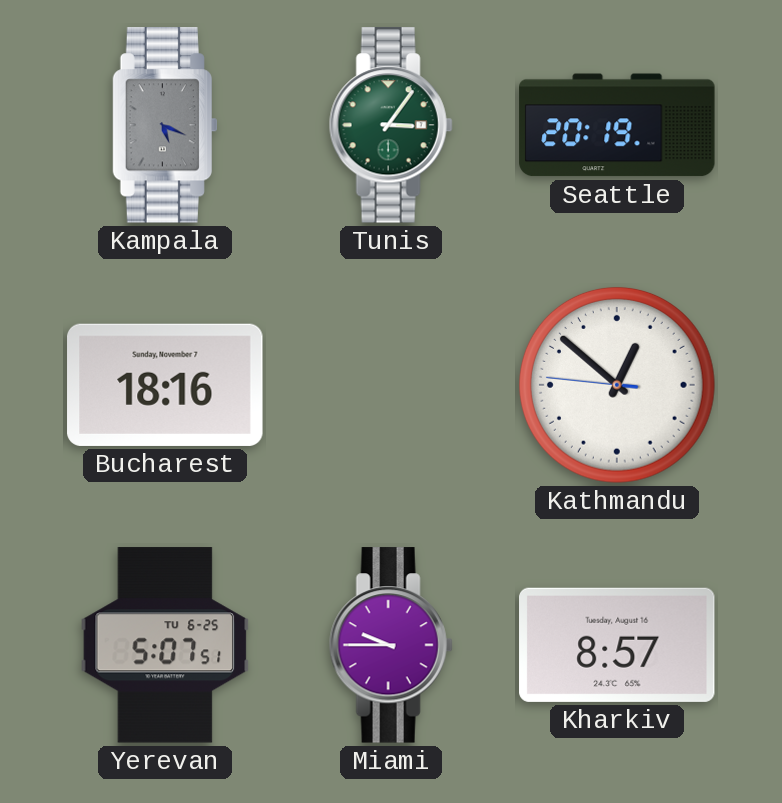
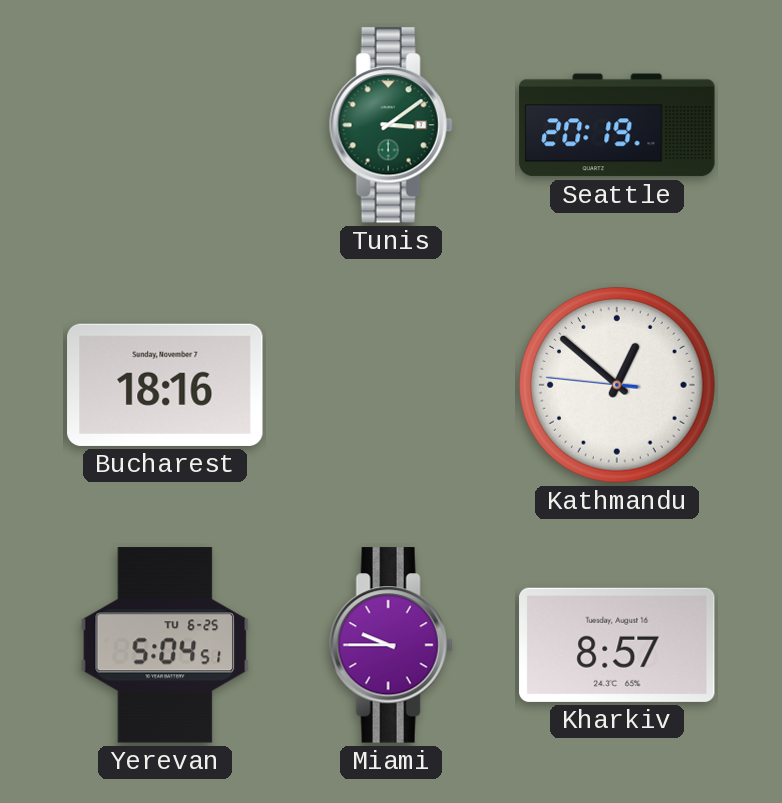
Kampala: 5:19 -> none (164, 125)
Tunis: 3:06 -> 3:09 (391, 125)
Yerevan: 5:07 -> 5:04 (165, 645)
